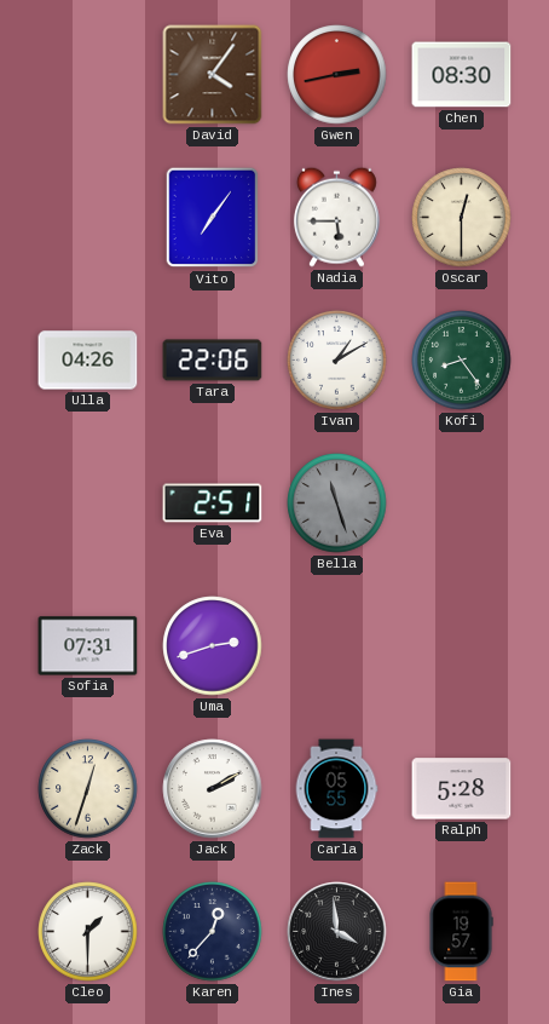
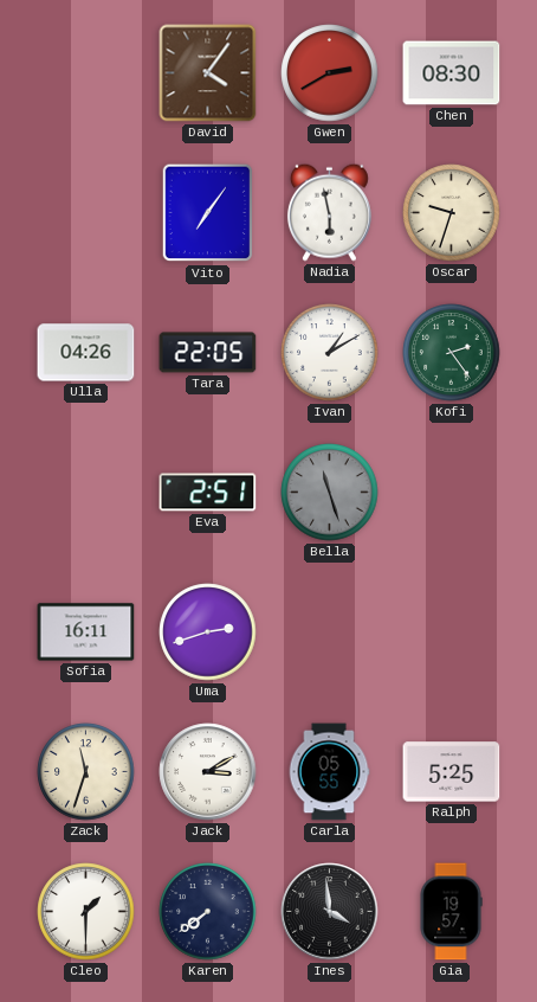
Gwen: 2:43 -> 2:40 (330, 73)
Nadia: 5:45 -> 5:58 (329, 212)
Oscar: 12:30 -> 9:33 (452, 213)
Tara: 22:06 -> 22:05 (208, 353)
Kofi: 8:24 -> 2:24 (452, 353)
Sofia: 07:31 -> 16:11 (86, 632)
Zack: 12:33 -> 11:33 (86, 772)
Jack: 2:10 -> 3:10 (208, 772)
Ralph: 5:28 -> 5:25 (452, 772)
Karen: 12:37 -> 7:39 (208, 912)
